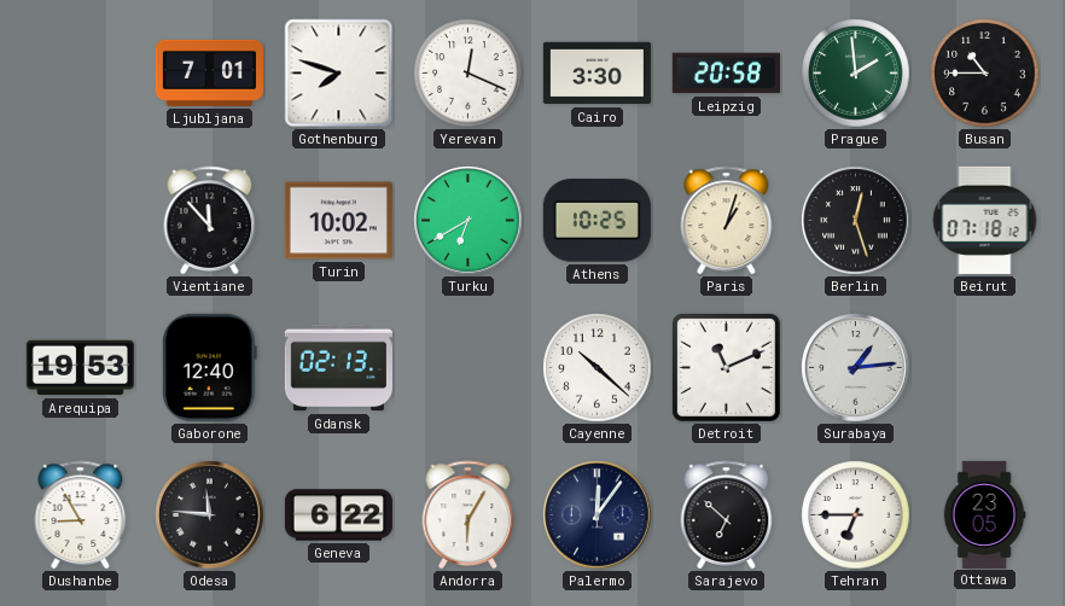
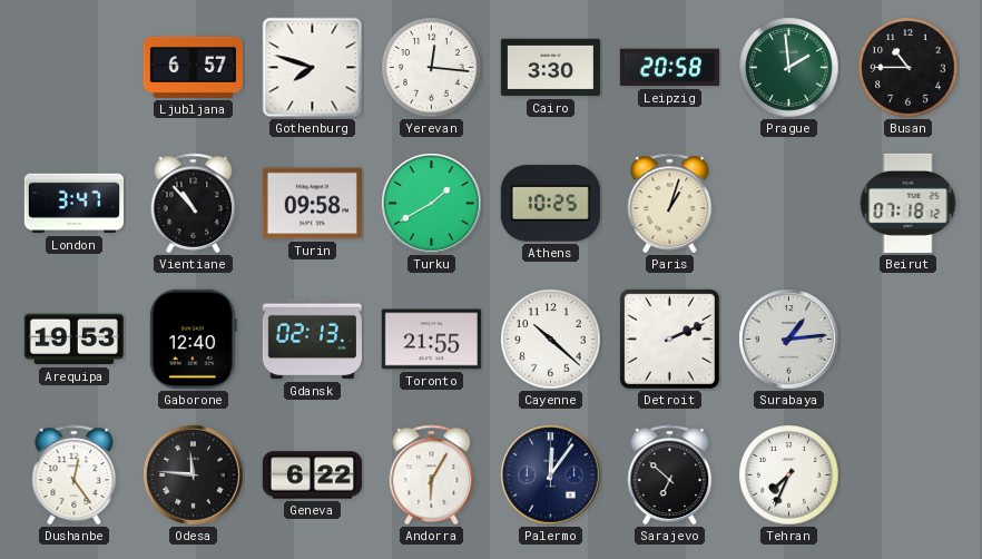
Ljubljana: 7:01 -> 6:57 (193, 67)
Yerevan: 12:19 -> 12:16 (432, 68)
London: none -> 3:47 (73, 204)
Vientiane: 11:53 -> 10:53 (194, 203)
Turin: 10:02 -> 09:58 (312, 204)
Turku: 6:40 -> 1:40 (432, 204)
Berlin: 12:27 -> none (856, 221)
Toronto: none -> 21:55 (431, 340)
Detroit: 11:11 -> 2:11 (669, 339)
Dushanbe: 8:55 -> 12:24 (75, 474)
Tehran: 6:45 -> 7:34 (789, 475)
Ottawa: 23:05 -> none (984, 514)
